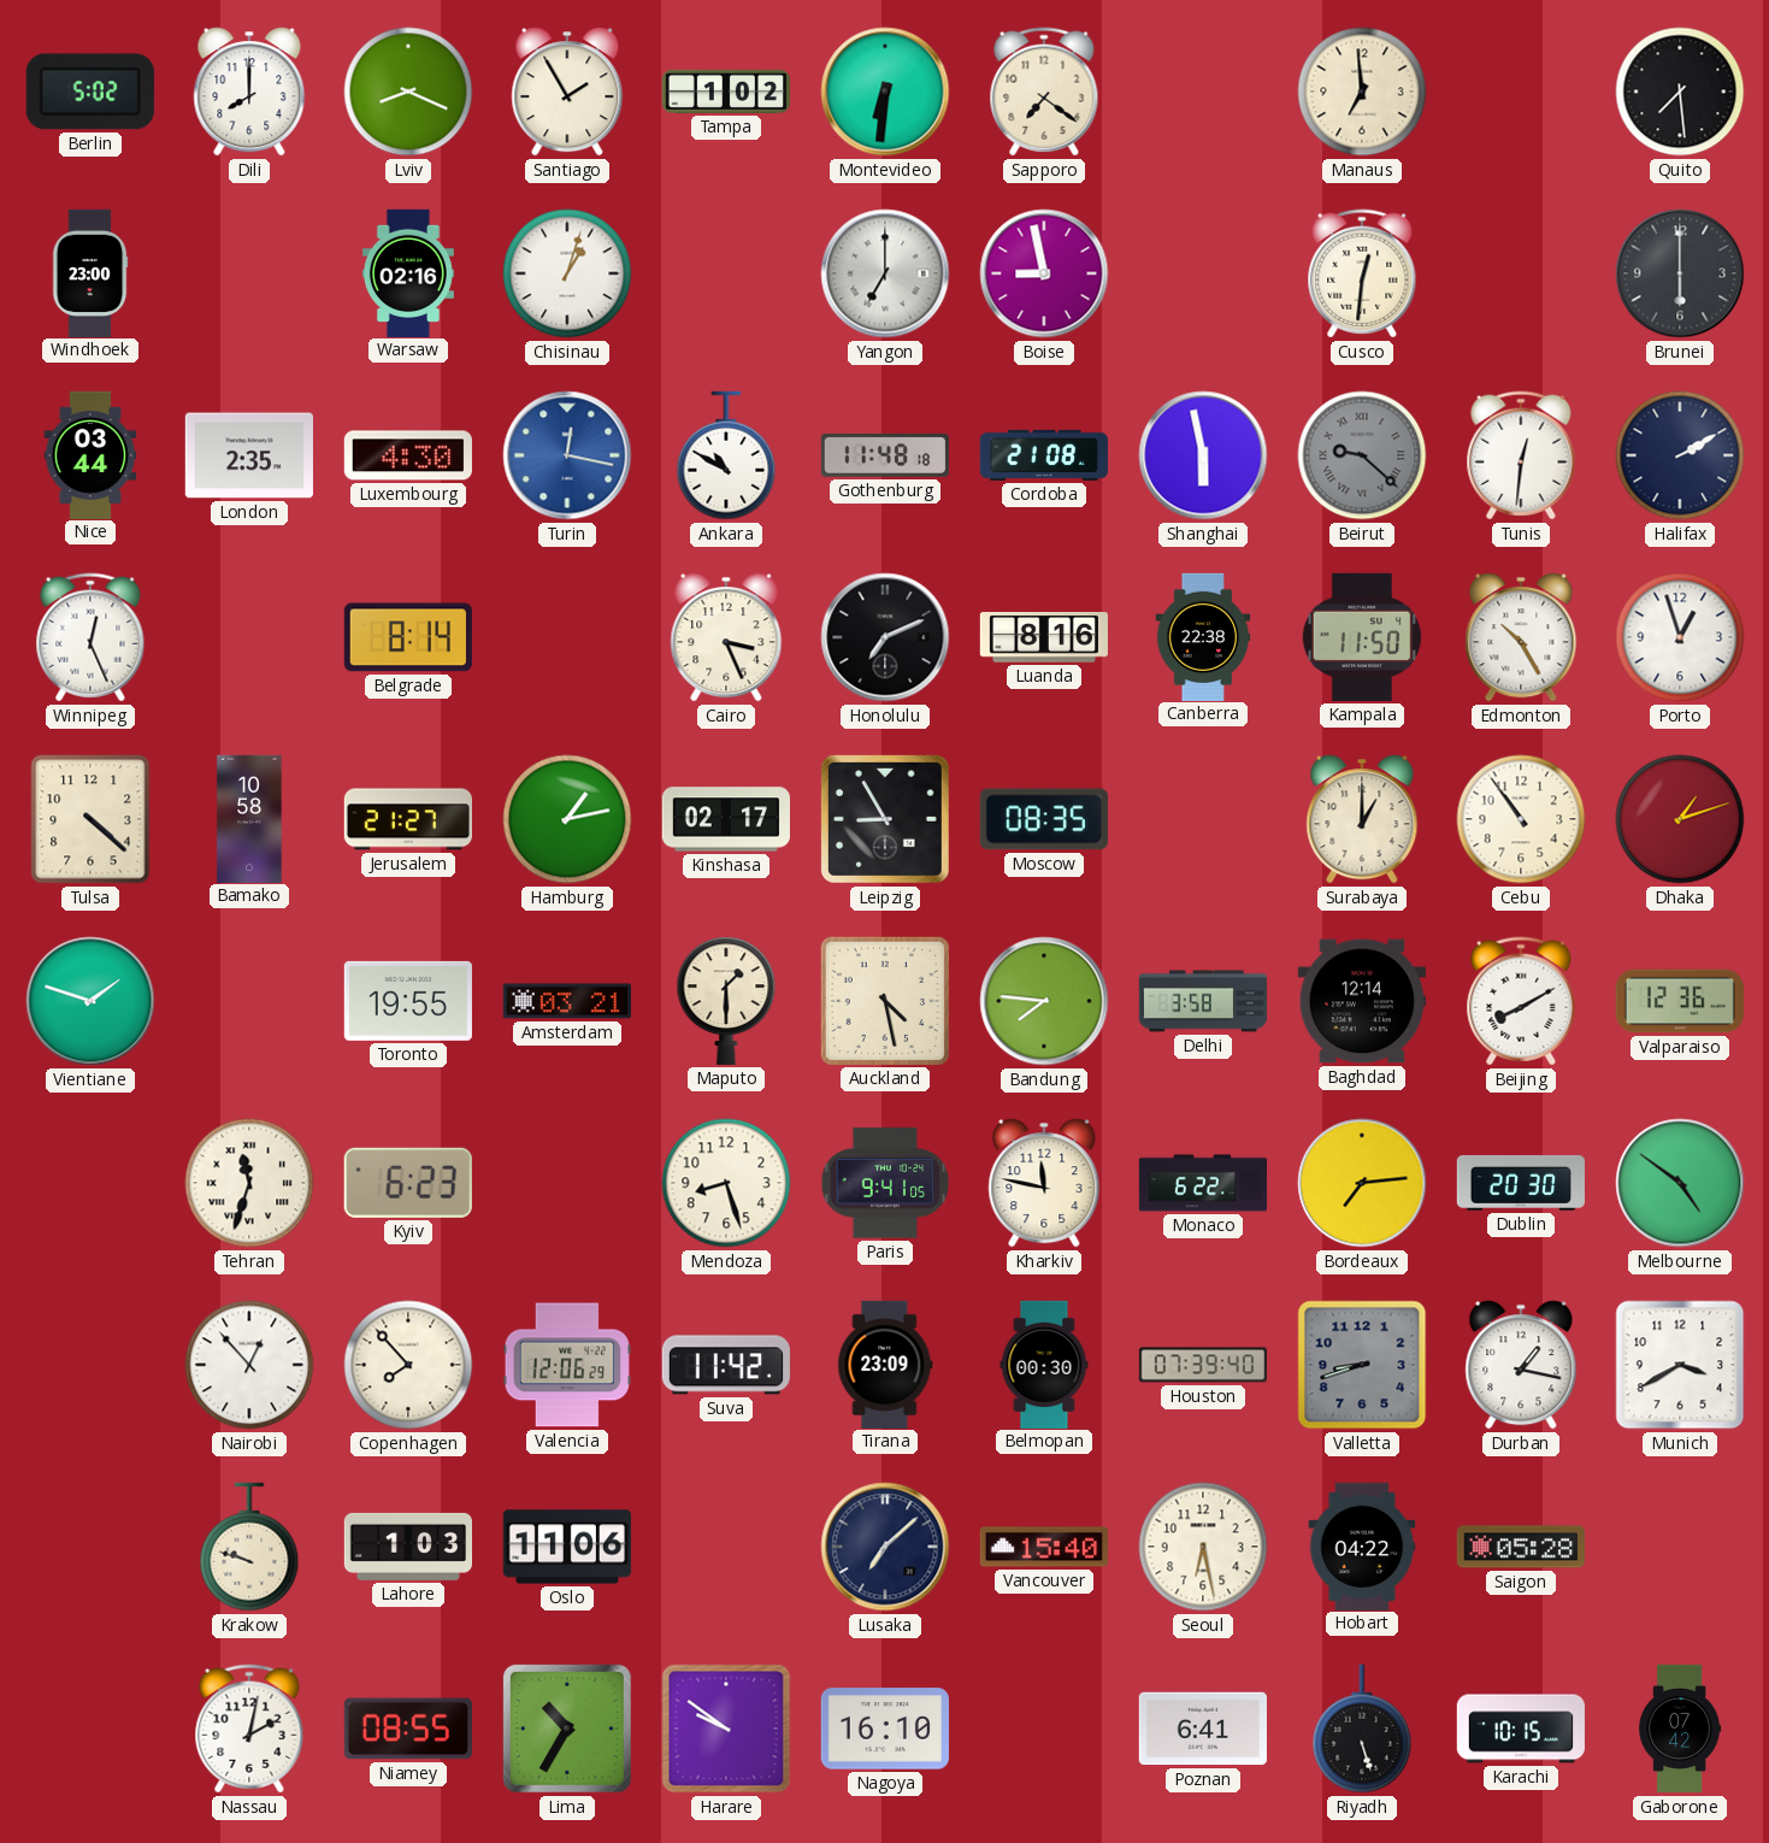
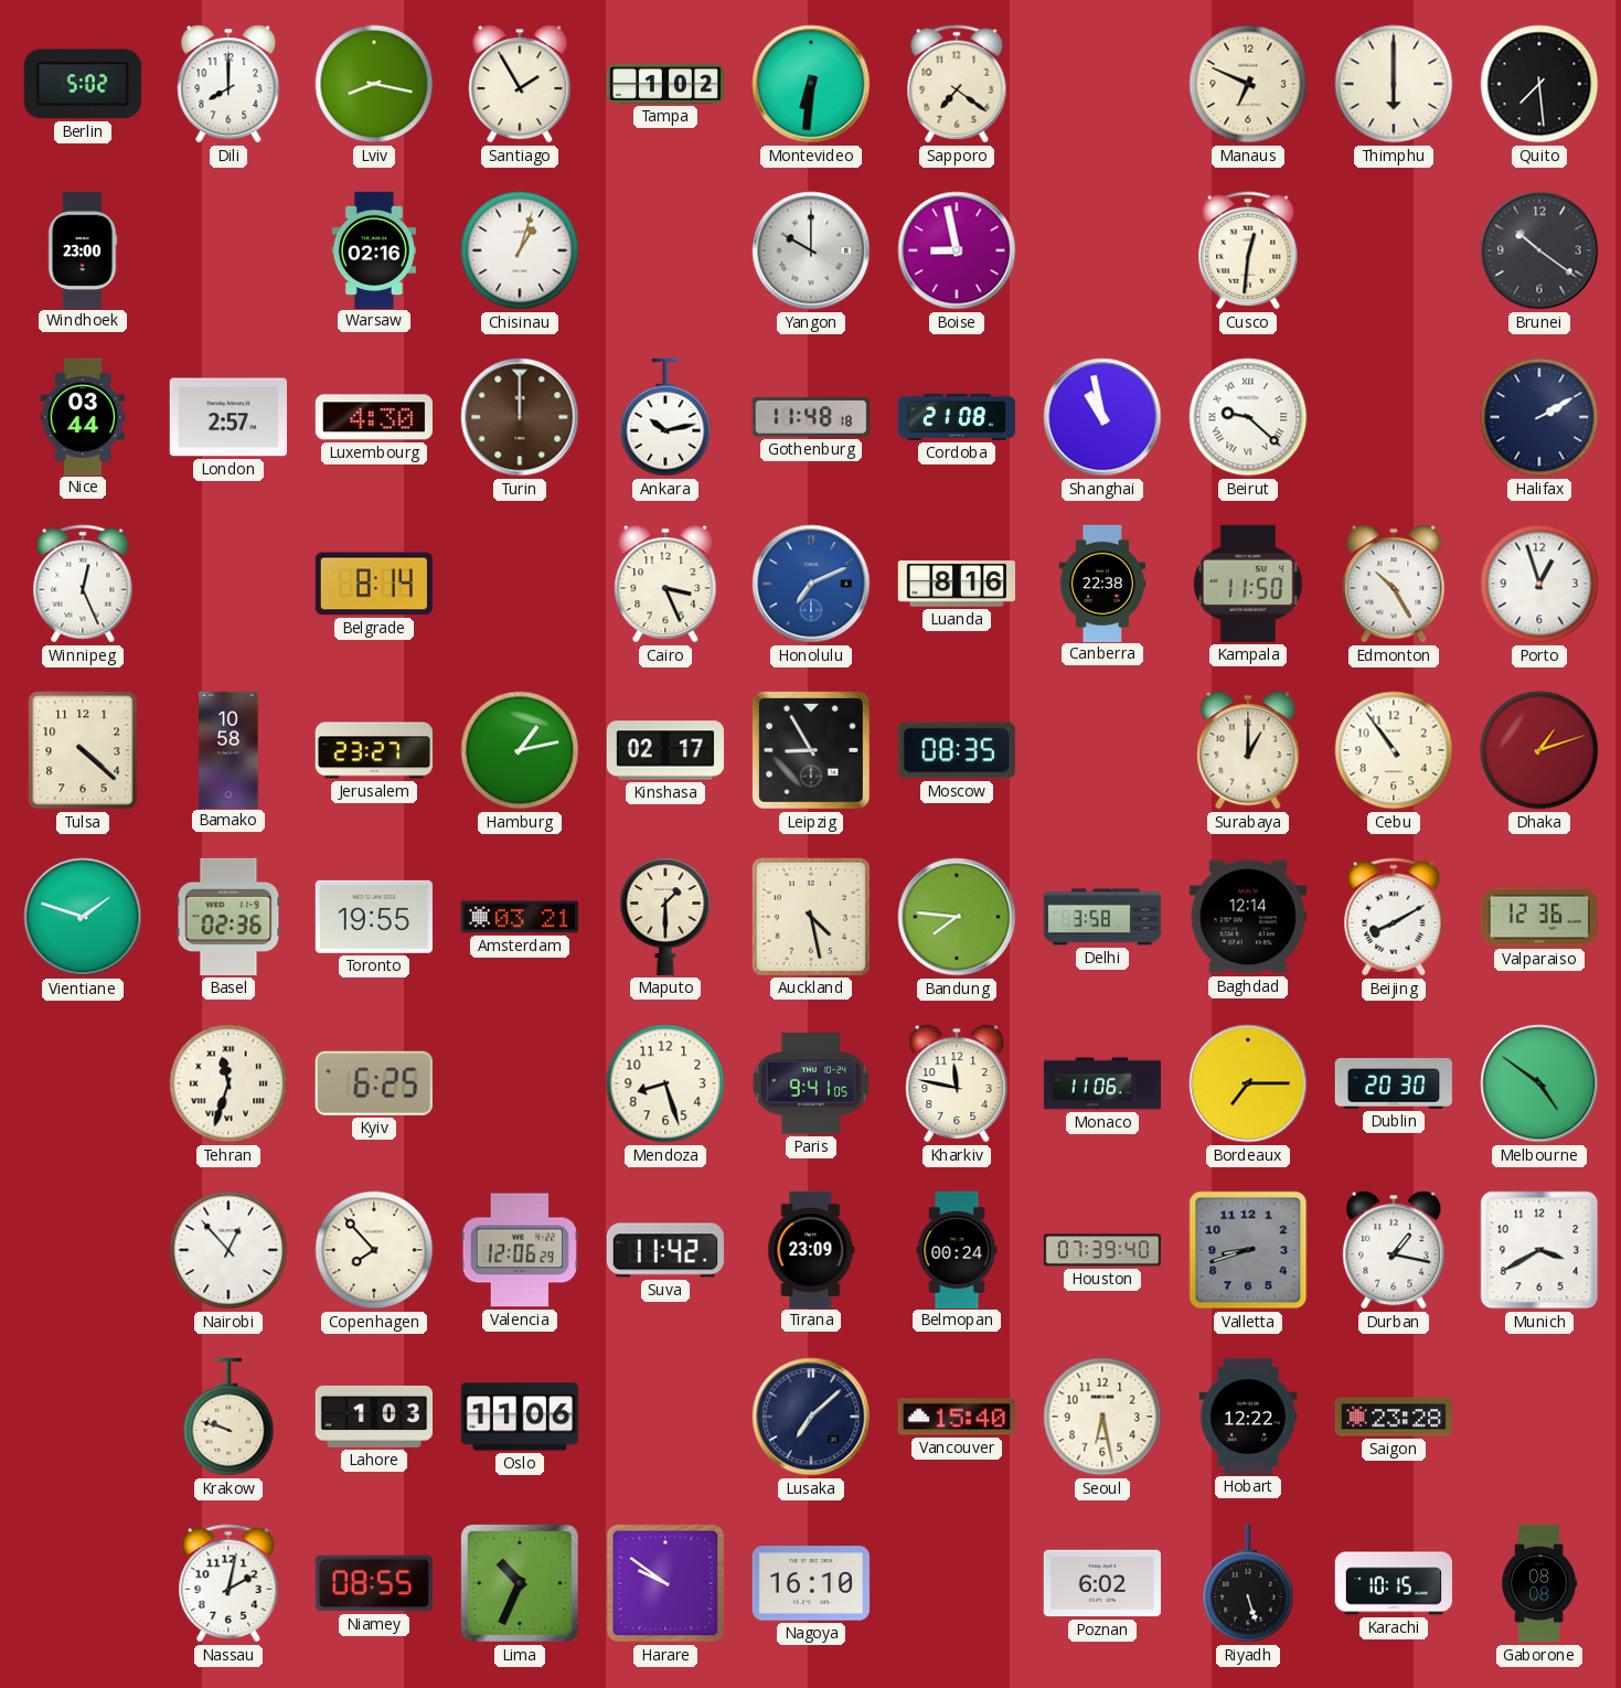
Lviv: 8:19 -> 8:17 (374, 84)
Manaus: 6:59 -> 6:49 (1248, 84)
Thimphu: none -> 6:00 (1394, 84)
Yangon: 7:00 -> 10:00 (811, 250)
Brunei: 6:00 -> 10:21 (1539, 250)
London: 2:35 -> 2:57 (228, 417)
Turin: 12:17 -> 12:00 (520, 417)
Turin dial: blue -> brown (520, 417)
Ankara: 10:50 -> 10:13 (665, 417)
Shanghai: 5:58 -> 10:58 (1102, 417)
Beirut dial: grey -> white (1248, 417)
Tunis: 12:31 -> none (1521, 455)
Honolulu dial: black -> blue (811, 584)
Jerusalem: 21:27 -> 23:27 (374, 750)
Basel: none -> 02:36 (228, 917)
Kyiv: 6:23 -> 6:25 (374, 1083)
Monaco: 6:22 -> 11:06 (1101, 1083)
Bordeaux: 7:14 -> 7:15 (1248, 1083)
Belmopan: 00:30 -> 00:24 (957, 1249)
Hobart: 04:22 -> 12:22 (1248, 1415)
Saigon: 05:28 -> 23:28 (1394, 1417)
Lima: 10:35 -> 10:34 (520, 1583)
Poznan: 6:41 -> 6:02 (1102, 1583)
Gaborone: 07:42 -> 08:08 (1540, 1583)
